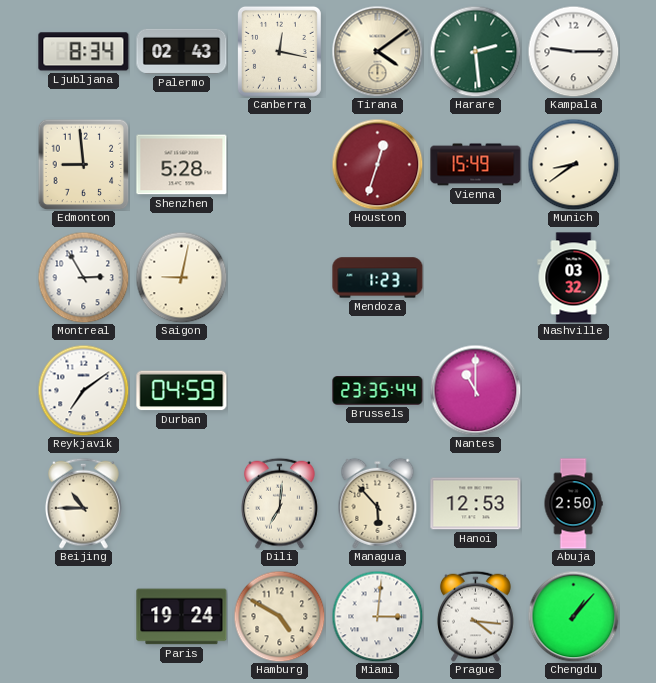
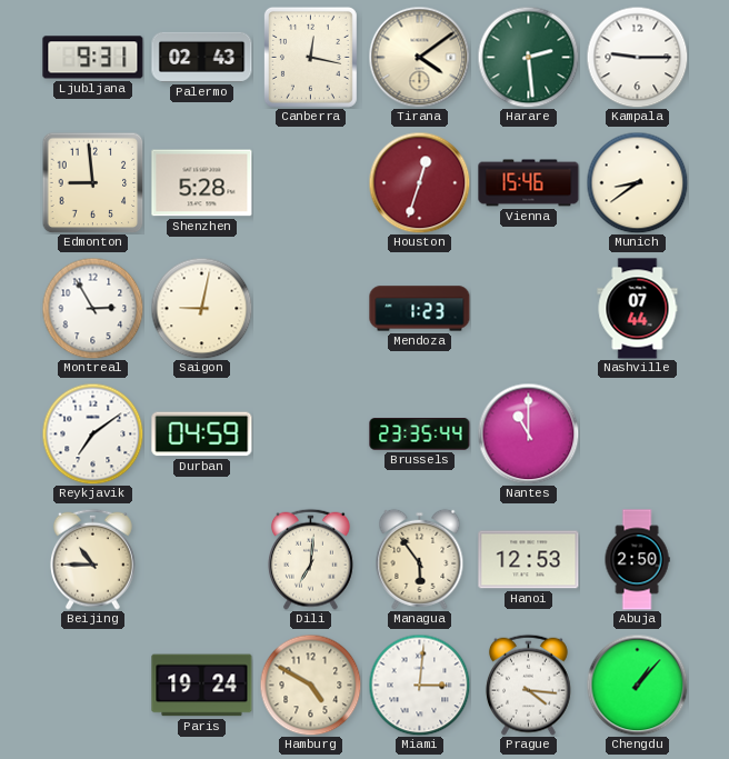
Ljubljana: 8:34 -> 9:31 (93, 58)
Vienna: 15:49 -> 15:46 (529, 183)
Nashville: 03:32 -> 07:44 (638, 309)
Managua: 5:53 -> 5:54 (420, 559)
